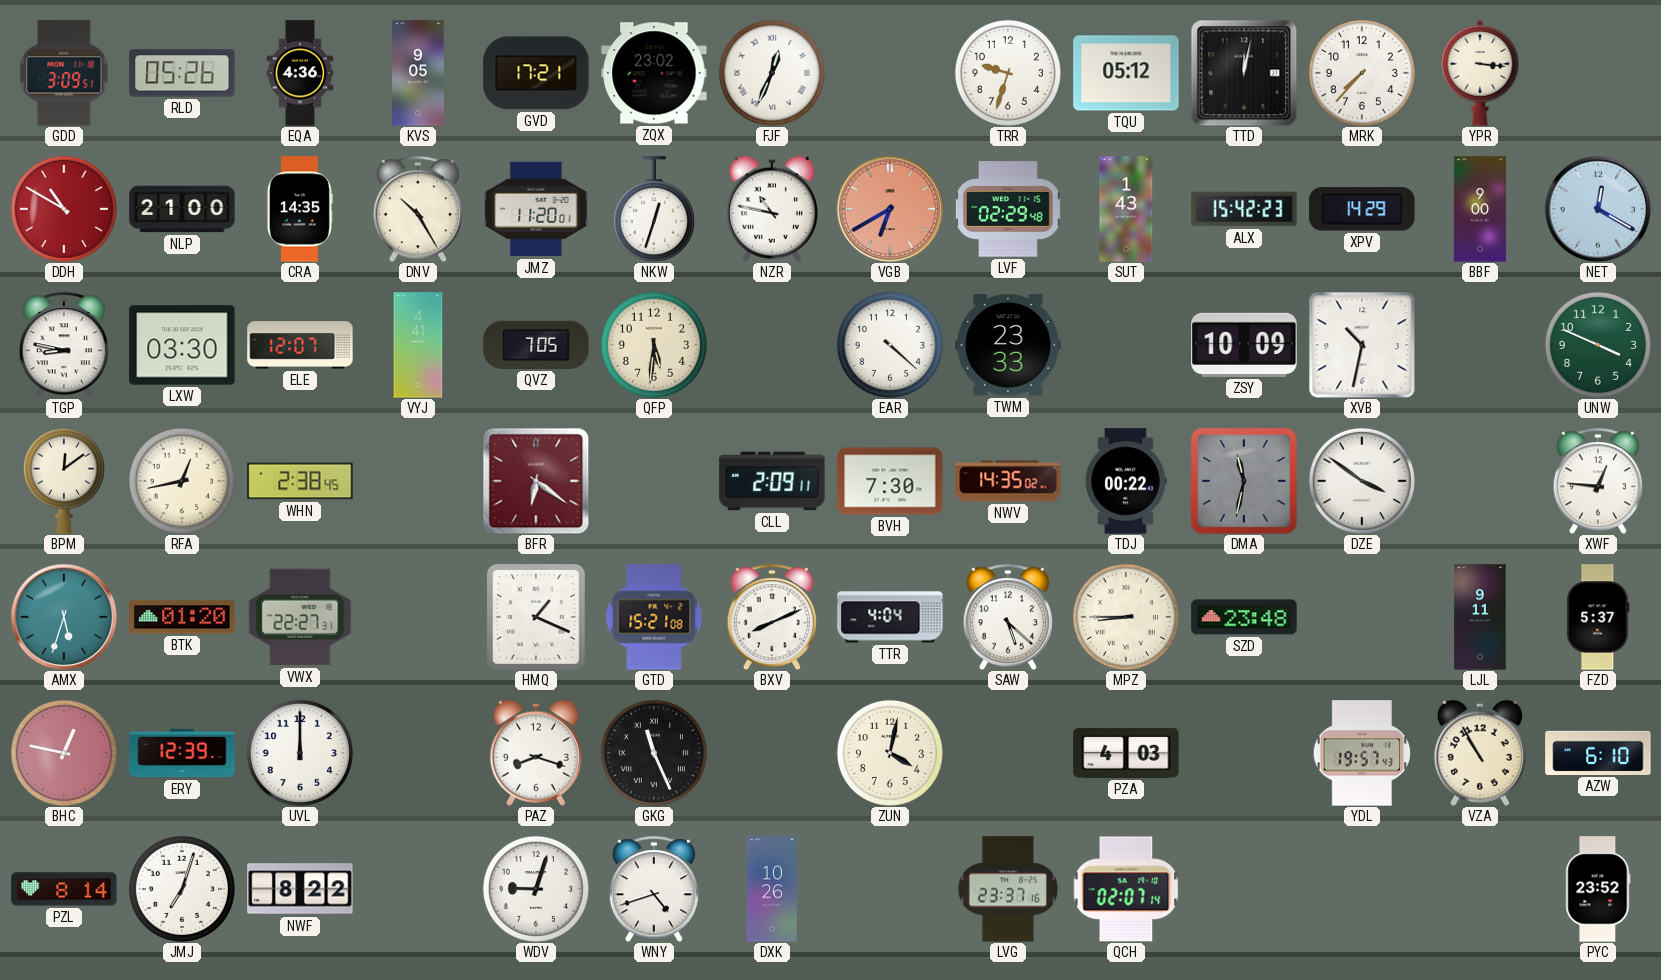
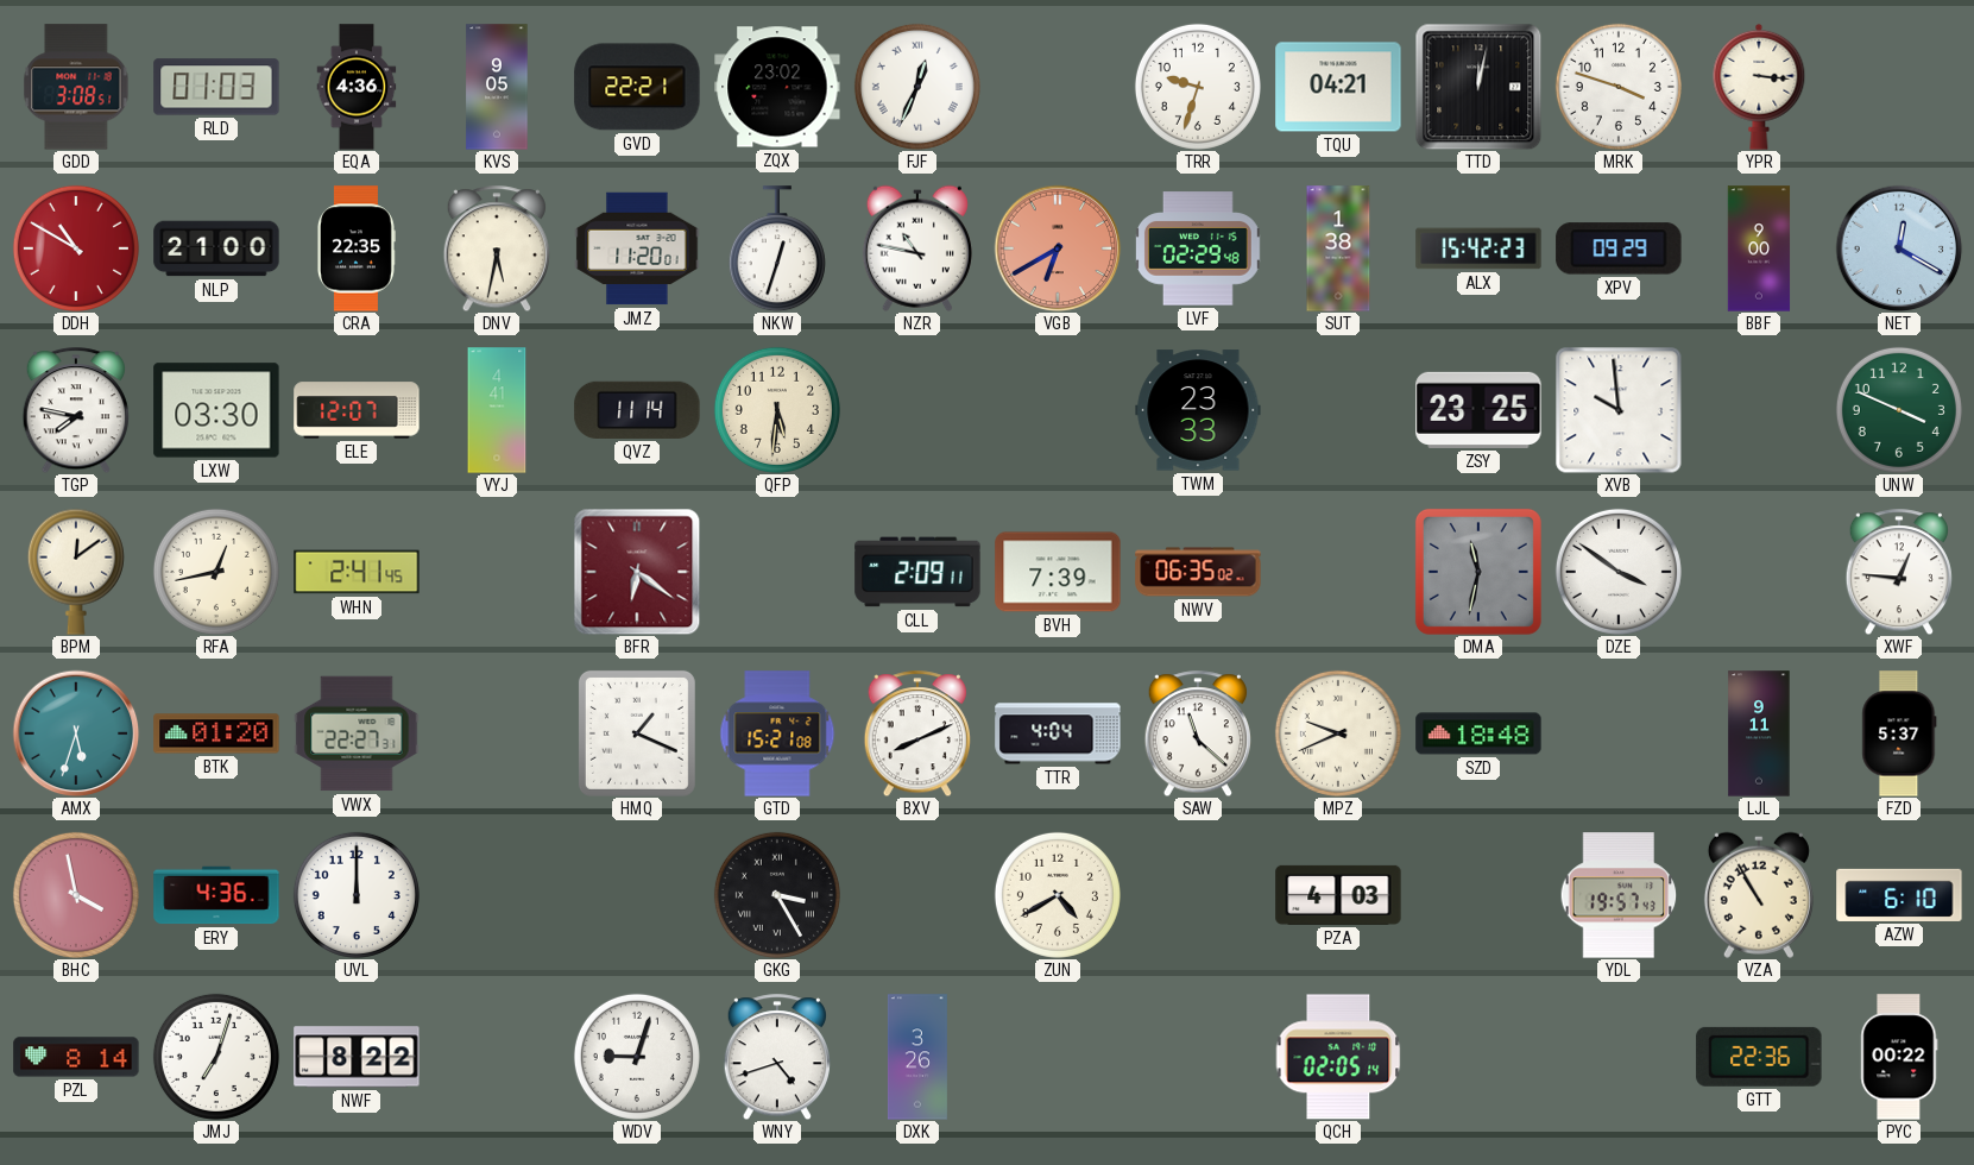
GDD: 3:09 -> 3:08 (76, 87)
RLD: 05:26 -> 01:03 (216, 87)
GVD: 17:21 -> 22:21 (637, 87)
TQU: 05:12 -> 04:21 (1338, 87)
MRK: 7:37 -> 3:48 (1619, 87)
CRA: 14:35 -> 22:35 (355, 248)
DNV: 10:25 -> 5:32 (497, 248)
SUT: 1:43 -> 1:38 (1338, 248)
XPV: 14:29 -> 09:29 (1619, 248)
TGP: 8:47 -> 7:47 (76, 410)
QVZ: 7:05 -> 11:14 (637, 410)
EAR: 4:22 -> none (890, 345)
ZSY: 10:09 -> 23:25 (1478, 410)
XVB: 10:32 -> 9:59 (1619, 410)
WHN: 2:38 -> 2:41 (357, 572)
BVH: 7:30 -> 7:39 (1058, 572)
NWV: 14:35 -> 06:35 (1198, 572)
TDJ: 00:22 -> none (1126, 481)
SAW: 5:22 -> 11:22 (1198, 733)
MPZ: 8:45 -> 9:41 (1338, 733)
SZD: 23:48 -> 18:48 (1478, 733)
BHC: 12:47 -> 3:58 (76, 895)
ERY: 12:39 -> 4:36 (216, 895)
PAZ: 8:18 -> none (536, 753)
GKG: 11:26 -> 3:25 (777, 895)
ZUN: 4:02 -> 4:40 (1058, 895)
DXK: 10:26 -> 3:26 (917, 1057)
LVG: 23:37 -> none (1007, 889)
QCH: 02:07 -> 02:05 (1338, 1057)
GTT: none -> 22:36 (1759, 1057)
PYC: 23:52 -> 00:22 (1899, 1057)
